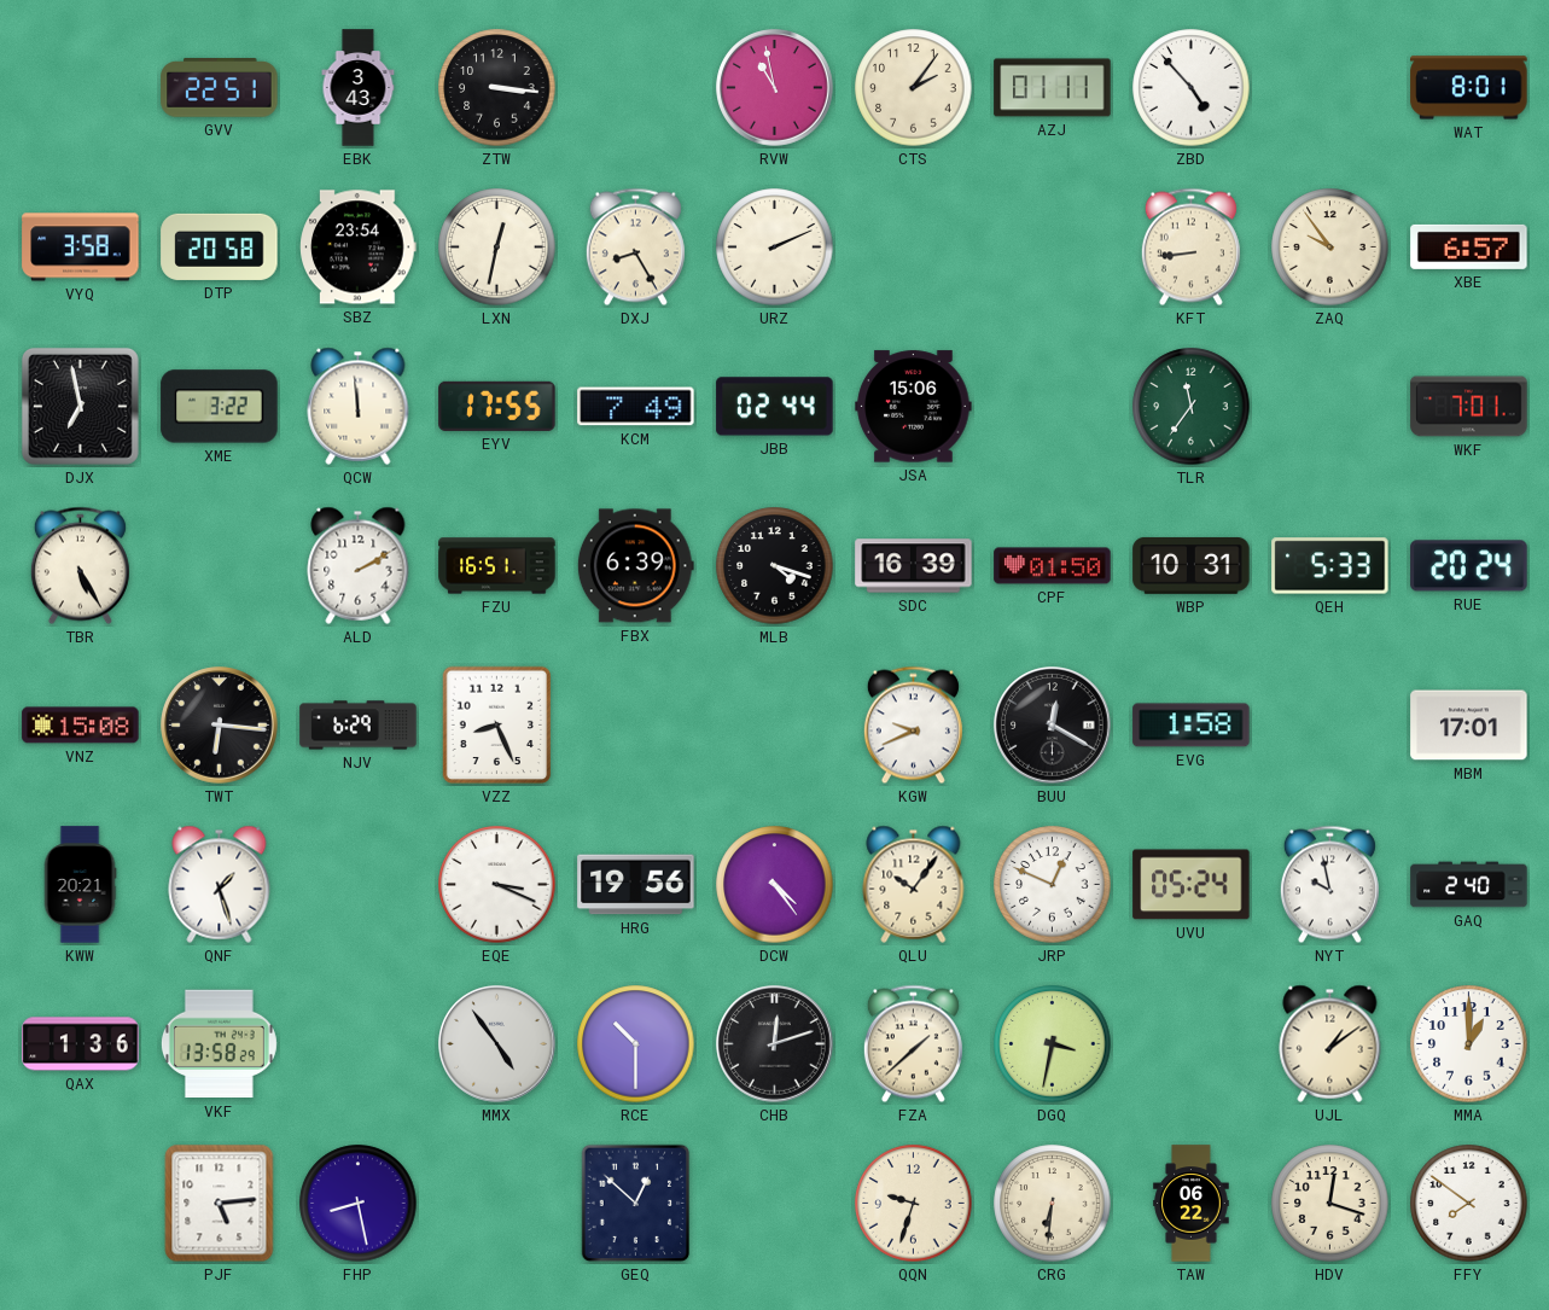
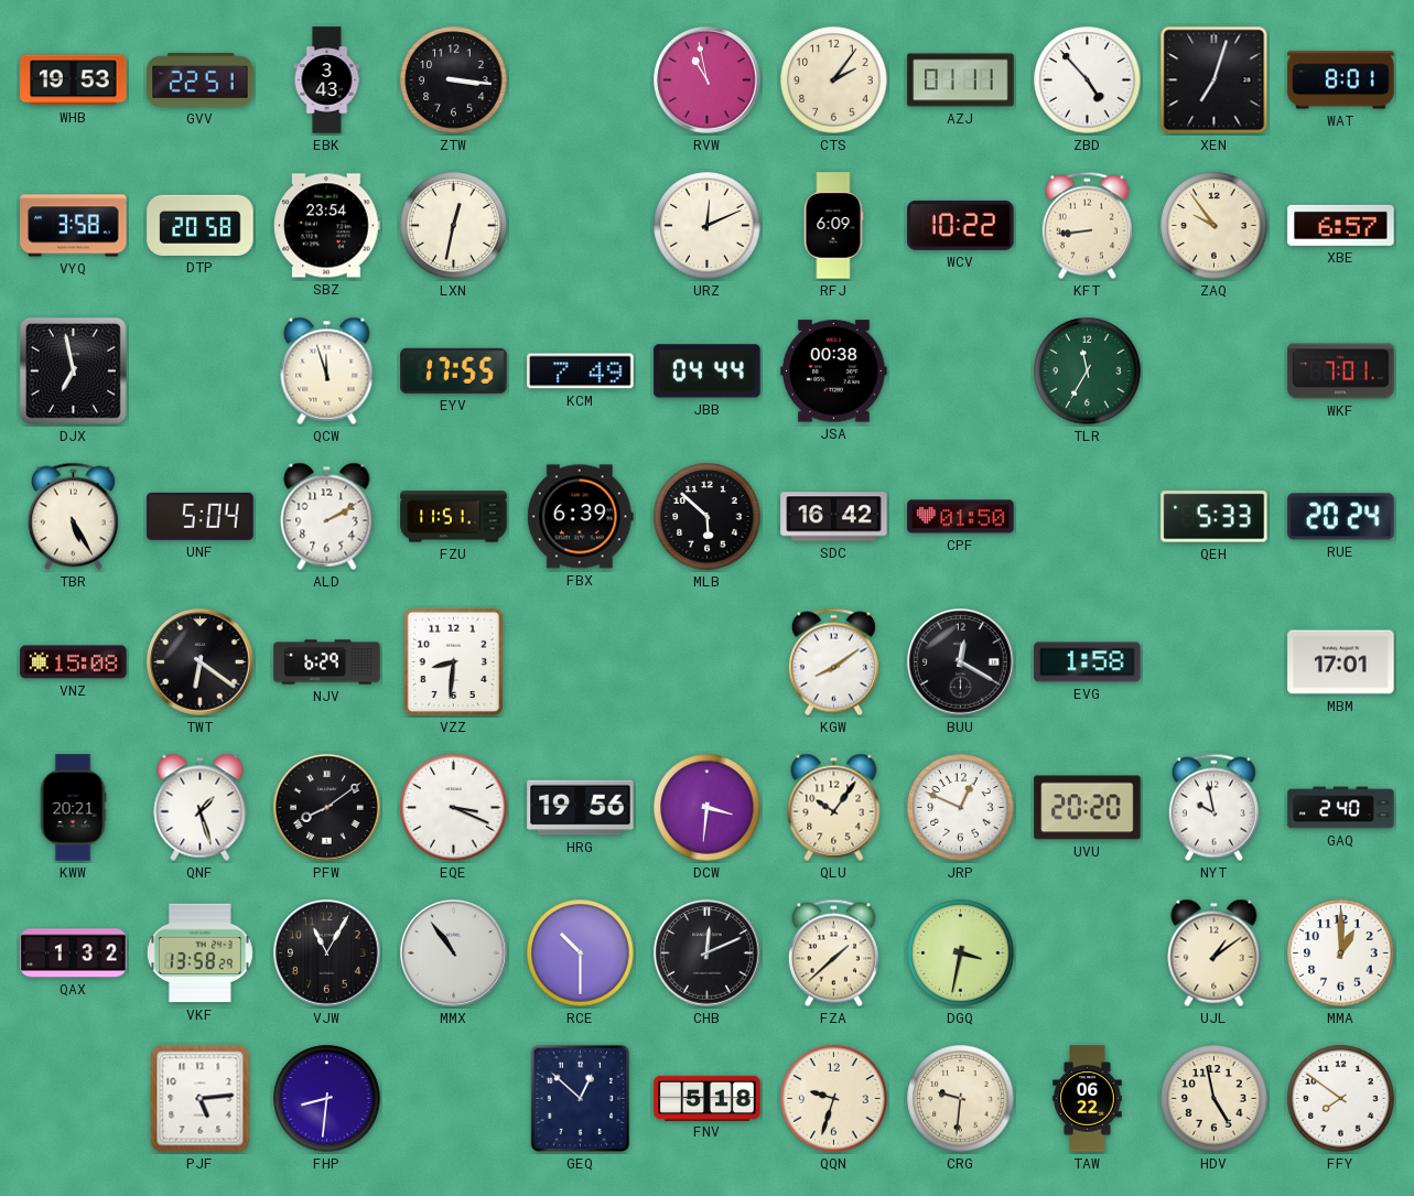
WHB: none -> 19:53 (74, 80)
XEN: none -> 7:03 (1215, 80)
DXJ: 8:25 -> none (635, 248)
URZ: 2:11 -> 12:11 (708, 226)
RFJ: none -> 6:09 (833, 226)
WCV: none -> 10:22 (961, 225)
XME: 3:22 -> none (220, 407)
QCW: 11:59 -> 11:57 (327, 370)
JBB: 02:44 -> 04:44 (708, 371)
JSA: 15:06 -> 00:38 (834, 371)
TLR: 11:36 -> 11:35 (1088, 371)
UNF: none -> 5:04 (201, 516)
FZU: 16:51 -> 11:51 (454, 517)
MLB: 4:18 -> 5:52 (708, 517)
SDC: 16:39 -> 16:42 (834, 517)
WBP: 10:31 -> none (1192, 565)
TWT: 6:16 -> 6:21 (201, 662)
VZZ: 8:26 -> 8:31 (454, 662)
KGW: 9:41 -> 8:09 (833, 662)
PFW: none -> 8:09 (327, 808)
DCW: 4:24 -> 3:31 (708, 808)
UVU: 05:24 -> 20:20 (1088, 808)
QAX: 1:36 -> 1:32 (74, 953)
VJW: none -> 11:05 (327, 953)
MMX: 4:54 -> 10:54 (454, 953)
CHB: 12:12 -> 12:11 (708, 953)
FHP: 8:28 -> 8:31 (327, 1099)
FNV: none -> 5:18 (708, 1098)
CRG: 6:31 -> 9:31 (961, 1099)
HDV: 12:18 -> 4:58 (1215, 1099)
